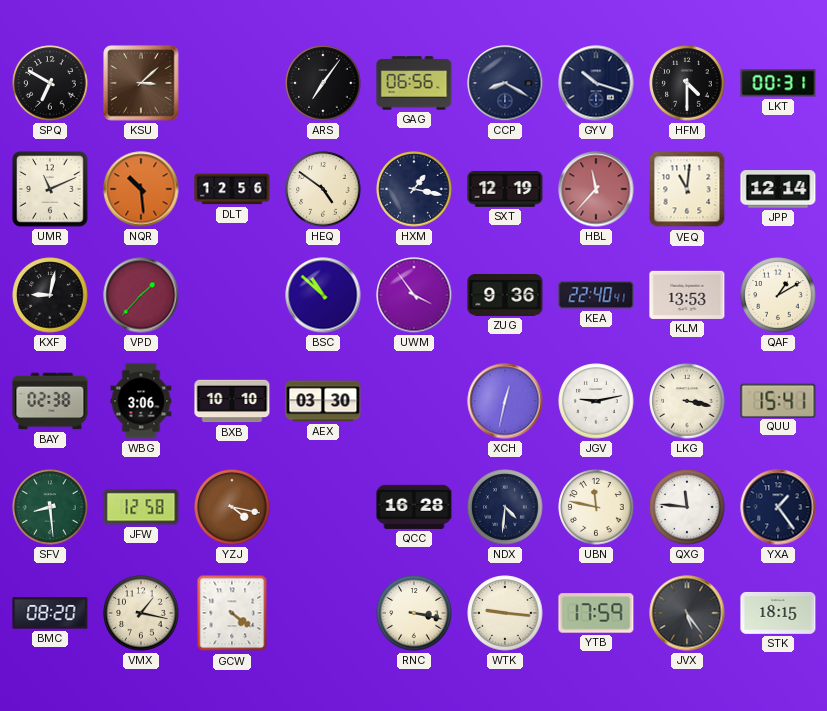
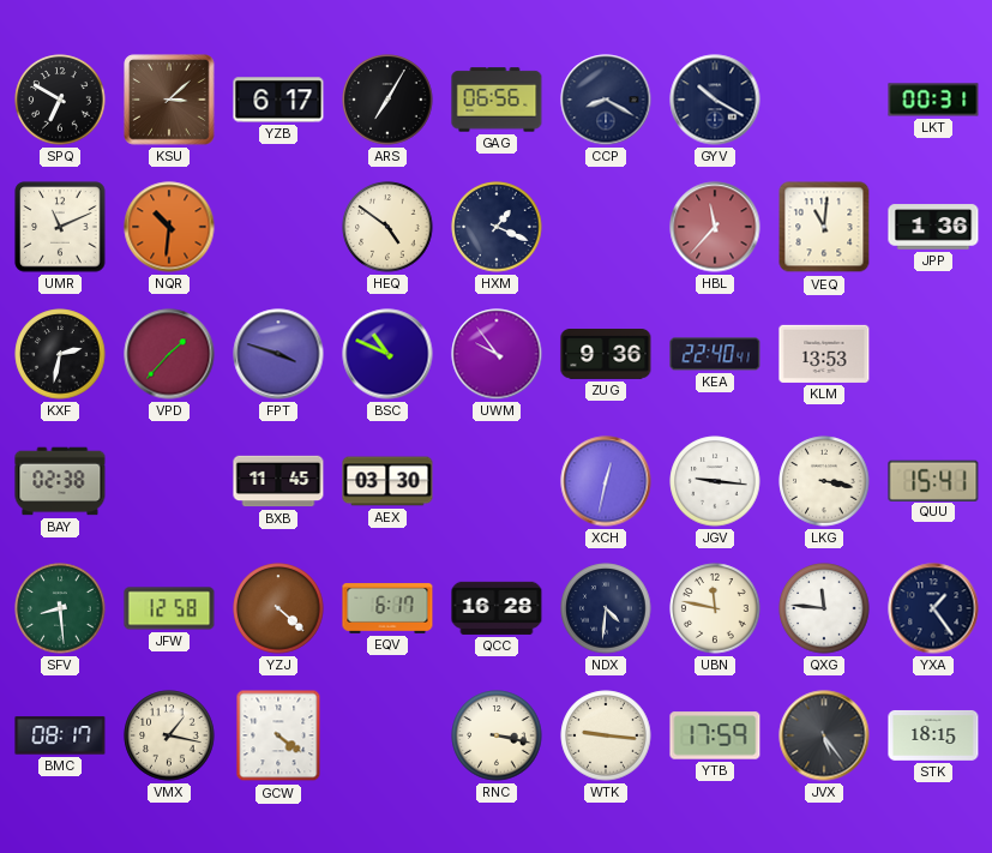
YZB: none -> 6:17 (278, 100)
ARS: 7:06 -> 7:05 (387, 100)
GYV: 10:18 -> 10:20 (715, 100)
HFM: 4:30 -> none (687, 83)
NQR: 10:29 -> 10:31 (169, 227)
DLT: 12:56 -> none (232, 189)
HXM: 1:17 -> 1:19 (497, 227)
SXT: 12:19 -> none (505, 190)
JPP: 12:14 -> 1:36 (933, 227)
KXF: 9:02 -> 2:32 (60, 354)
FPT: none -> 3:48 (278, 354)
BSC: 10:52 -> 10:49 (387, 354)
UWM: 3:54 -> 9:54 (497, 354)
QAF: 1:10 -> none (778, 295)
WBG: 3:06 -> none (141, 401)
BXB: 10:10 -> 11:45 (278, 481)
JGV: 9:13 -> 9:16 (715, 481)
YZJ: 4:17 -> 4:22 (278, 608)
EQV: none -> 6:17 (387, 608)
BMC: 08:20 -> 08:17 (60, 735)
